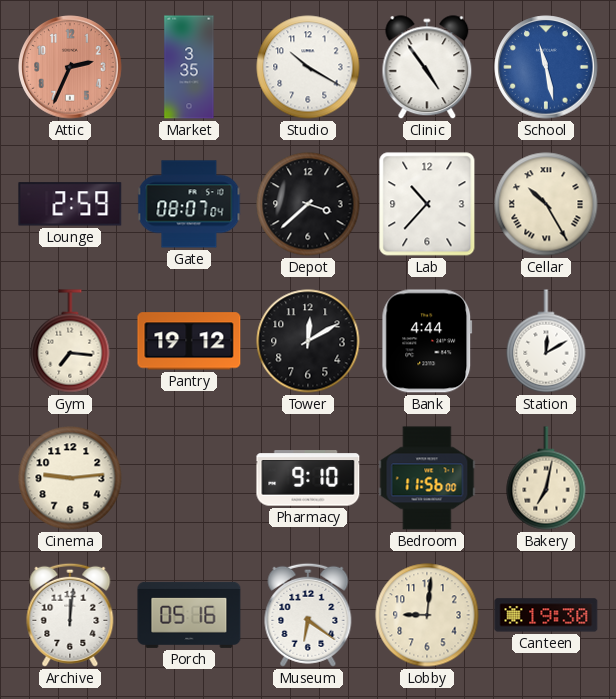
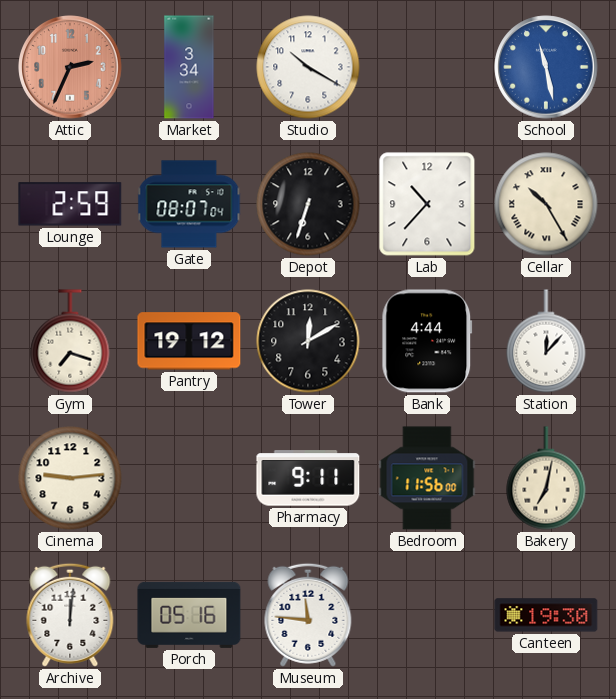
Market: 3:35 -> 3:34 (189, 67)
Clinic: 4:54 -> none (427, 68)
Depot: 3:38 -> 6:33 (308, 204)
Gym: 7:16 -> 7:18 (70, 341)
Station: 12:10 -> 12:07 (546, 341)
Pharmacy: 9:10 -> 9:11 (308, 478)
Museum: 6:21 -> 11:46 (308, 615)
Lobby: 9:01 -> none (427, 615)
